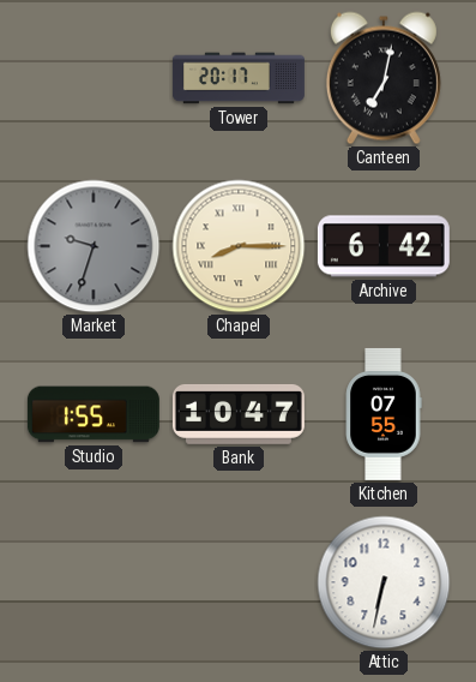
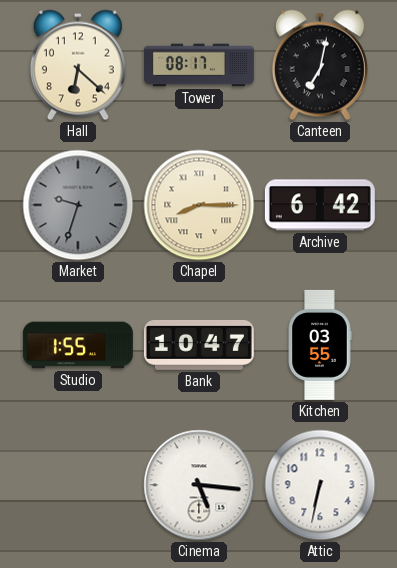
Hall: none -> 6:22 (78, 65)
Tower: 20:17 -> 08:17 (199, 65)
Kitchen: 07:55 -> 03:55 (320, 345)
Cinema: none -> 5:16 (199, 485)
